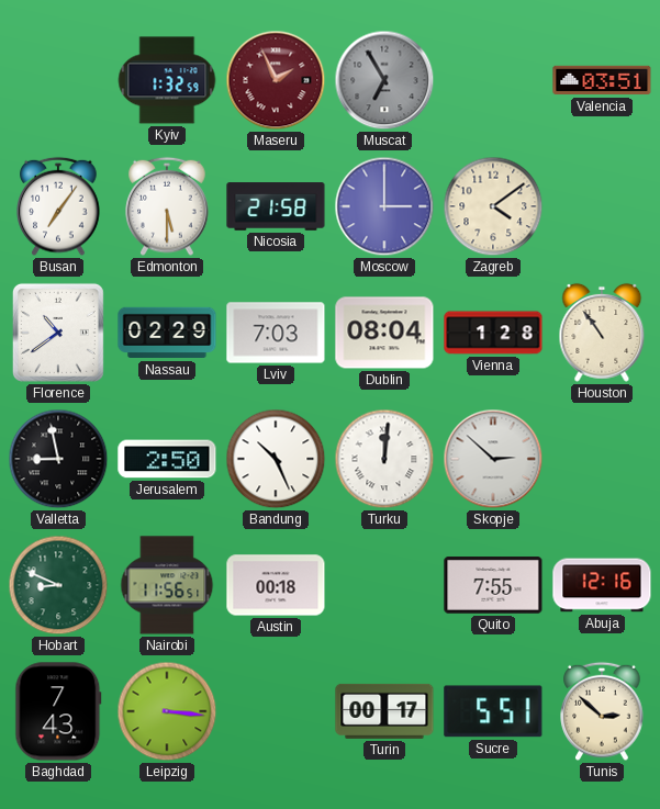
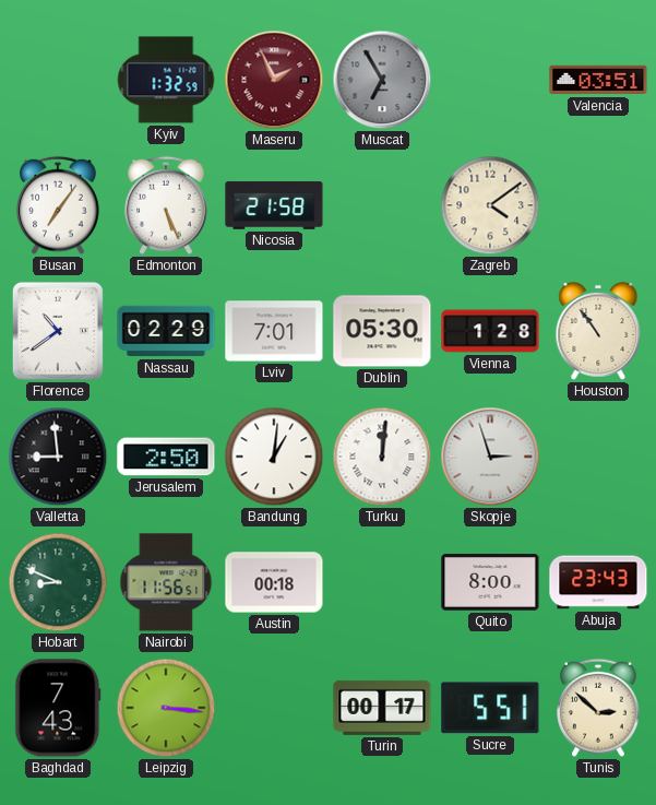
Edmonton: 5:30 -> 5:26 (166, 205)
Moscow: 3:00 -> none (384, 206)
Lviv: 7:03 -> 7:01 (274, 331)
Dublin: 08:04 -> 05:30 (382, 331)
Valletta: 8:58 -> 8:59 (58, 457)
Bandung: 10:26 -> 1:01 (274, 457)
Skopje: 2:52 -> 2:57 (490, 457)
Quito: 7:55 -> 8:00 (490, 582)
Abuja: 12:16 -> 23:43 (598, 582)
